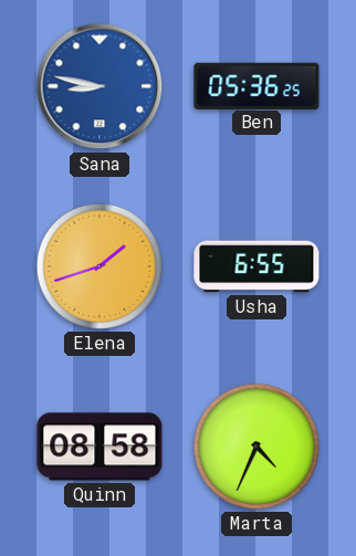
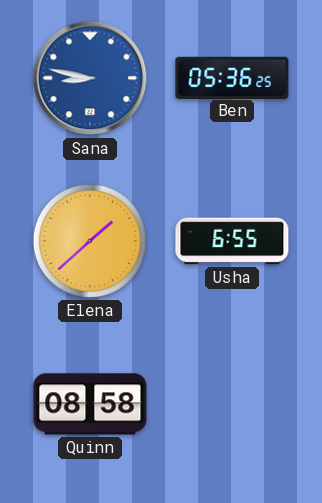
Elena: 1:42 -> 1:38 (90, 241)
Marta: 4:34 -> none (256, 447)
